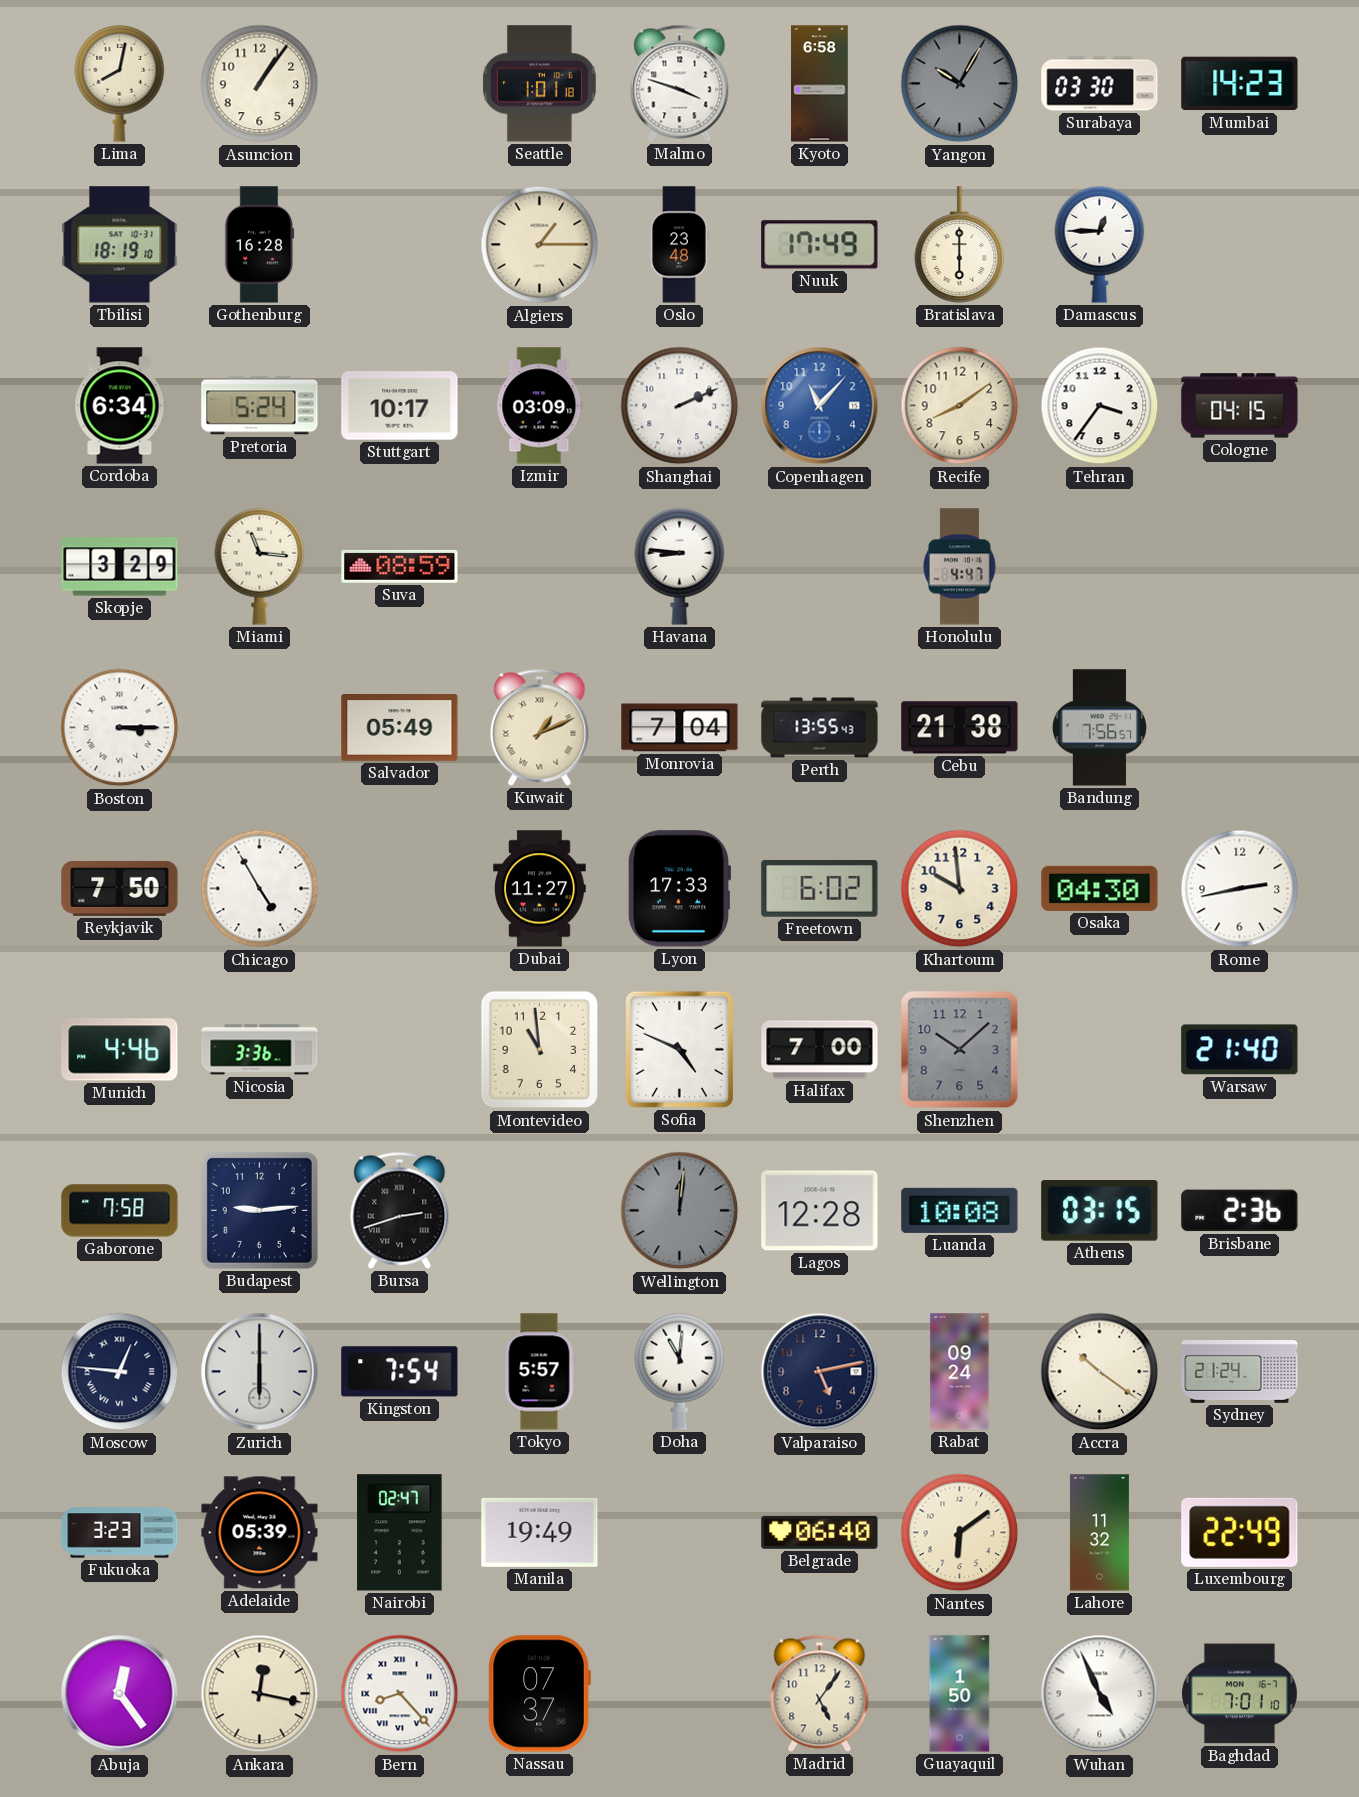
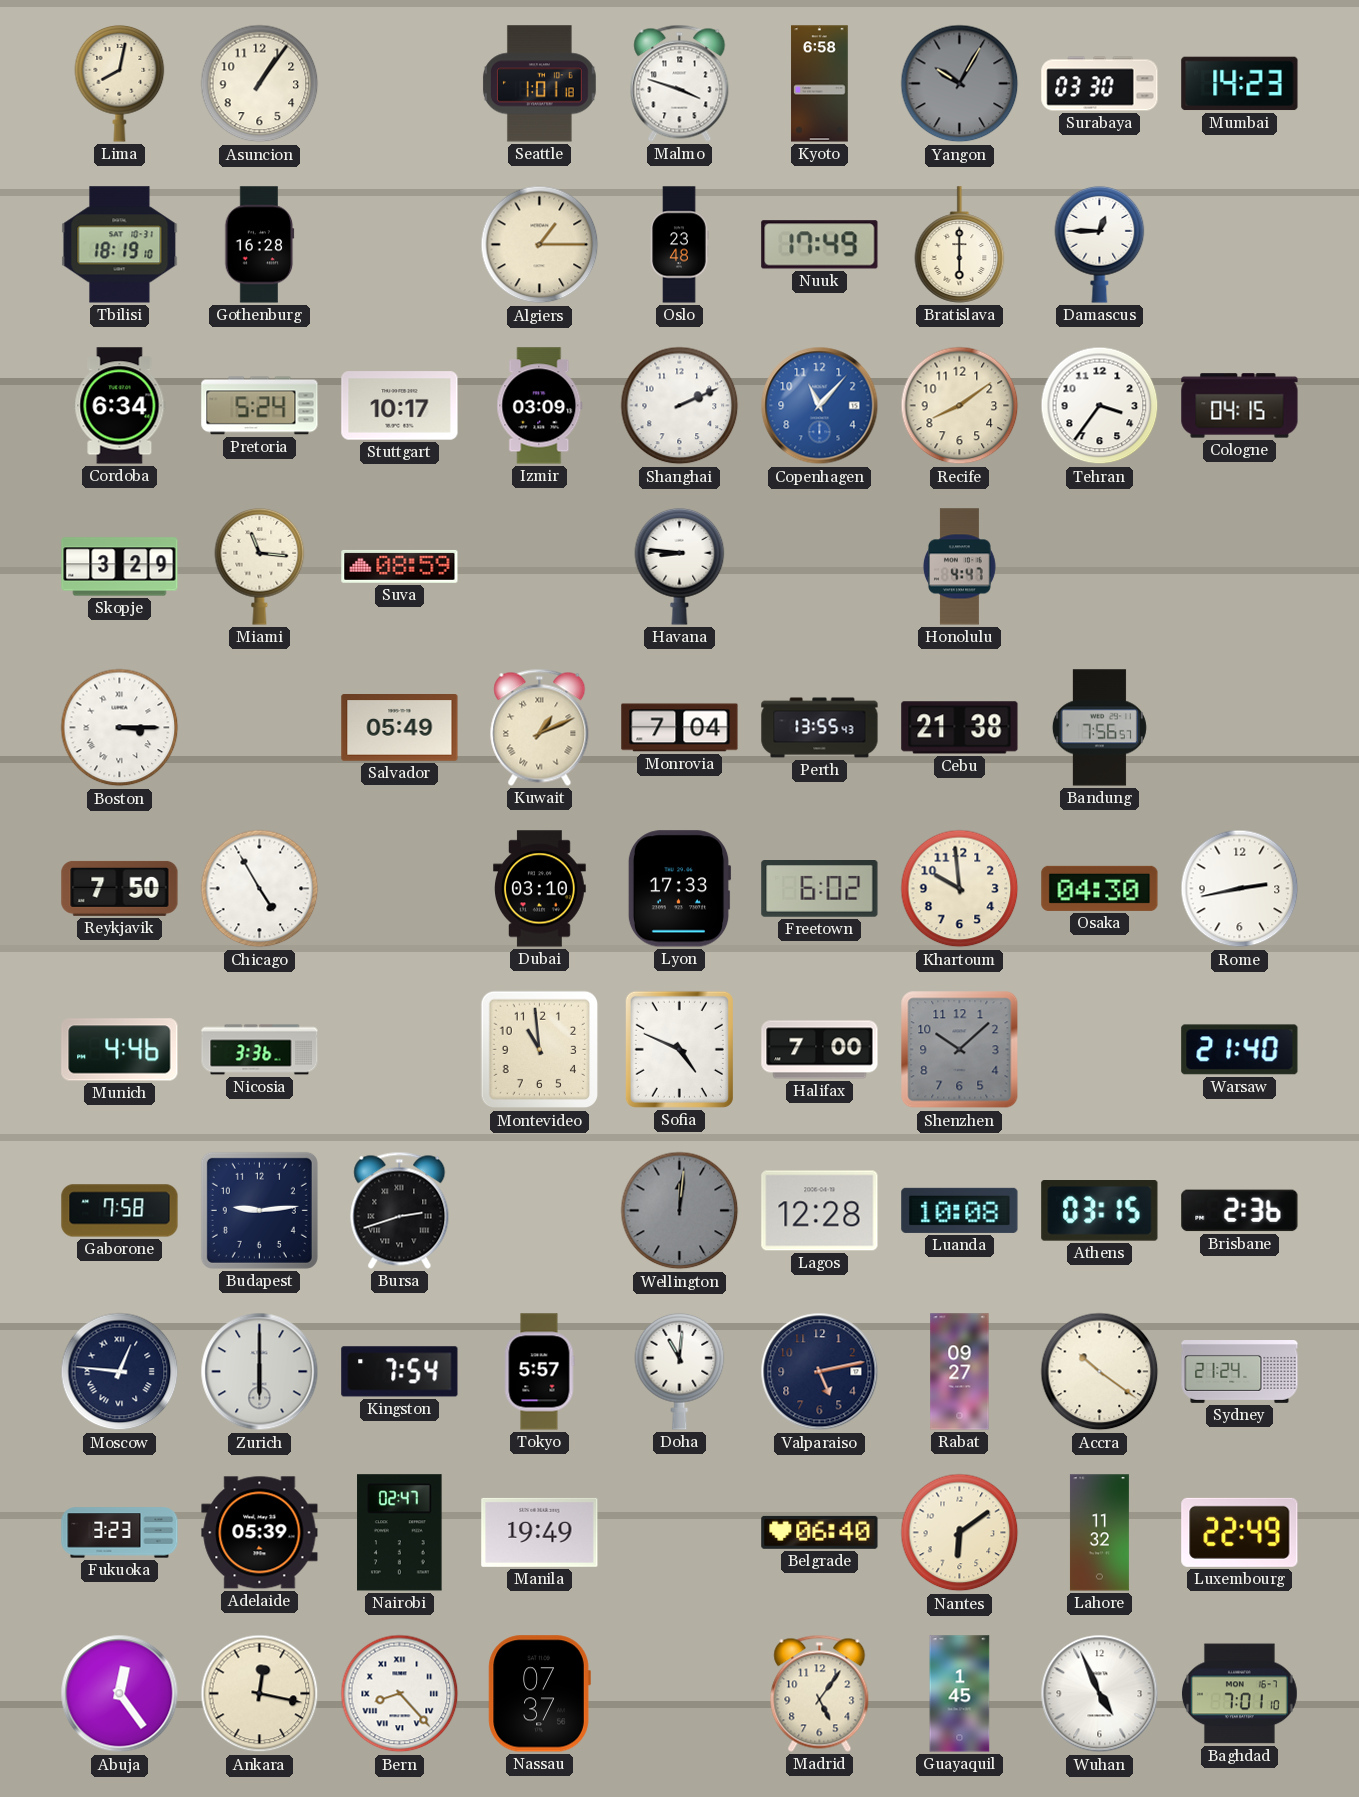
Dubai: 11:27 -> 03:10 (540, 889)
Rabat: 09:24 -> 09:27 (960, 1372)
Guayaquil: 1:50 -> 1:45 (960, 1694)
